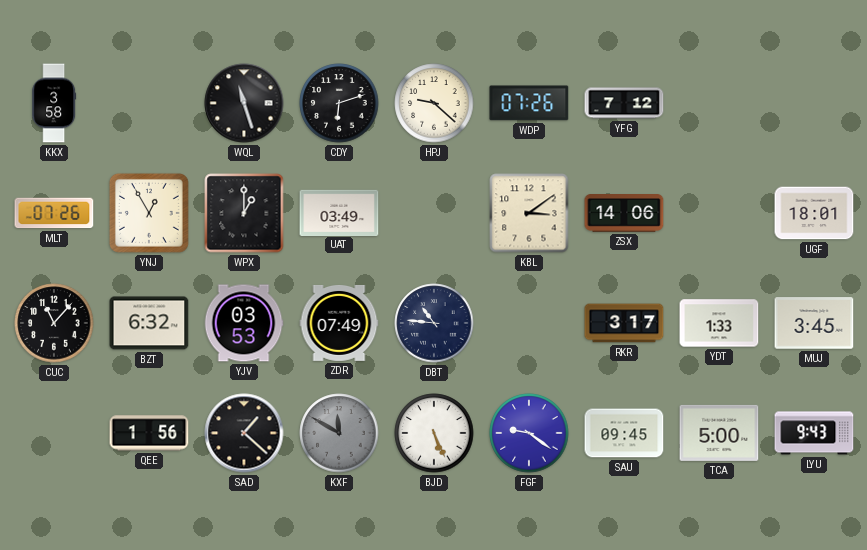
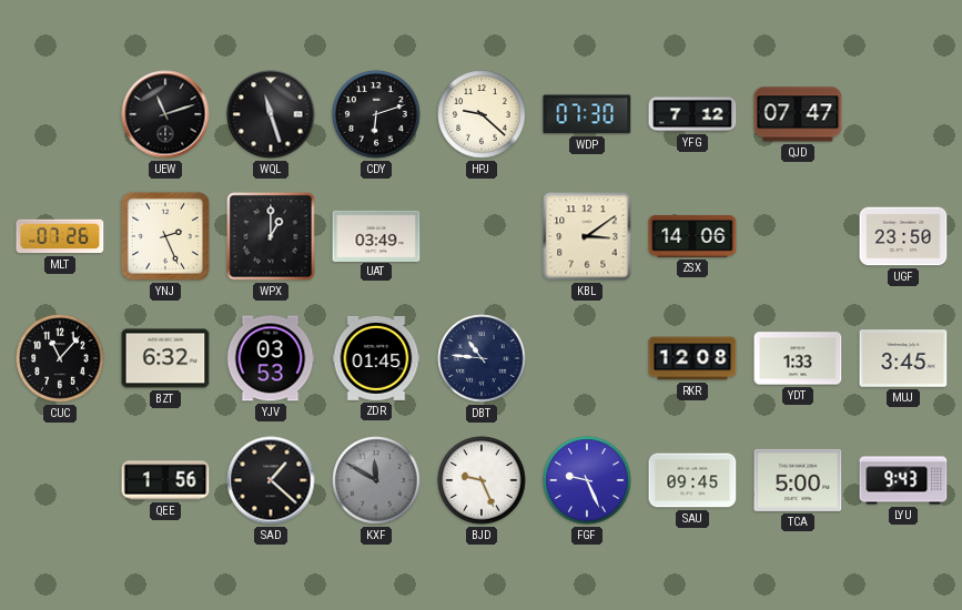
KKX: 3:58 -> none (54, 103)
UEW: none -> 11:12 (165, 114)
WDP: 07:26 -> 07:30 (587, 114)
QJD: none -> 07:47 (798, 114)
YNJ: 12:55 -> 2:26 (165, 236)
UGF: 18:01 -> 23:50 (903, 236)
ZDR: 07:49 -> 01:45 (376, 358)
RKR: 3:17 -> 12:08 (692, 358)
BJD: 5:26 -> 9:26 (482, 480)
FGF: 9:21 -> 9:26 (587, 480)
